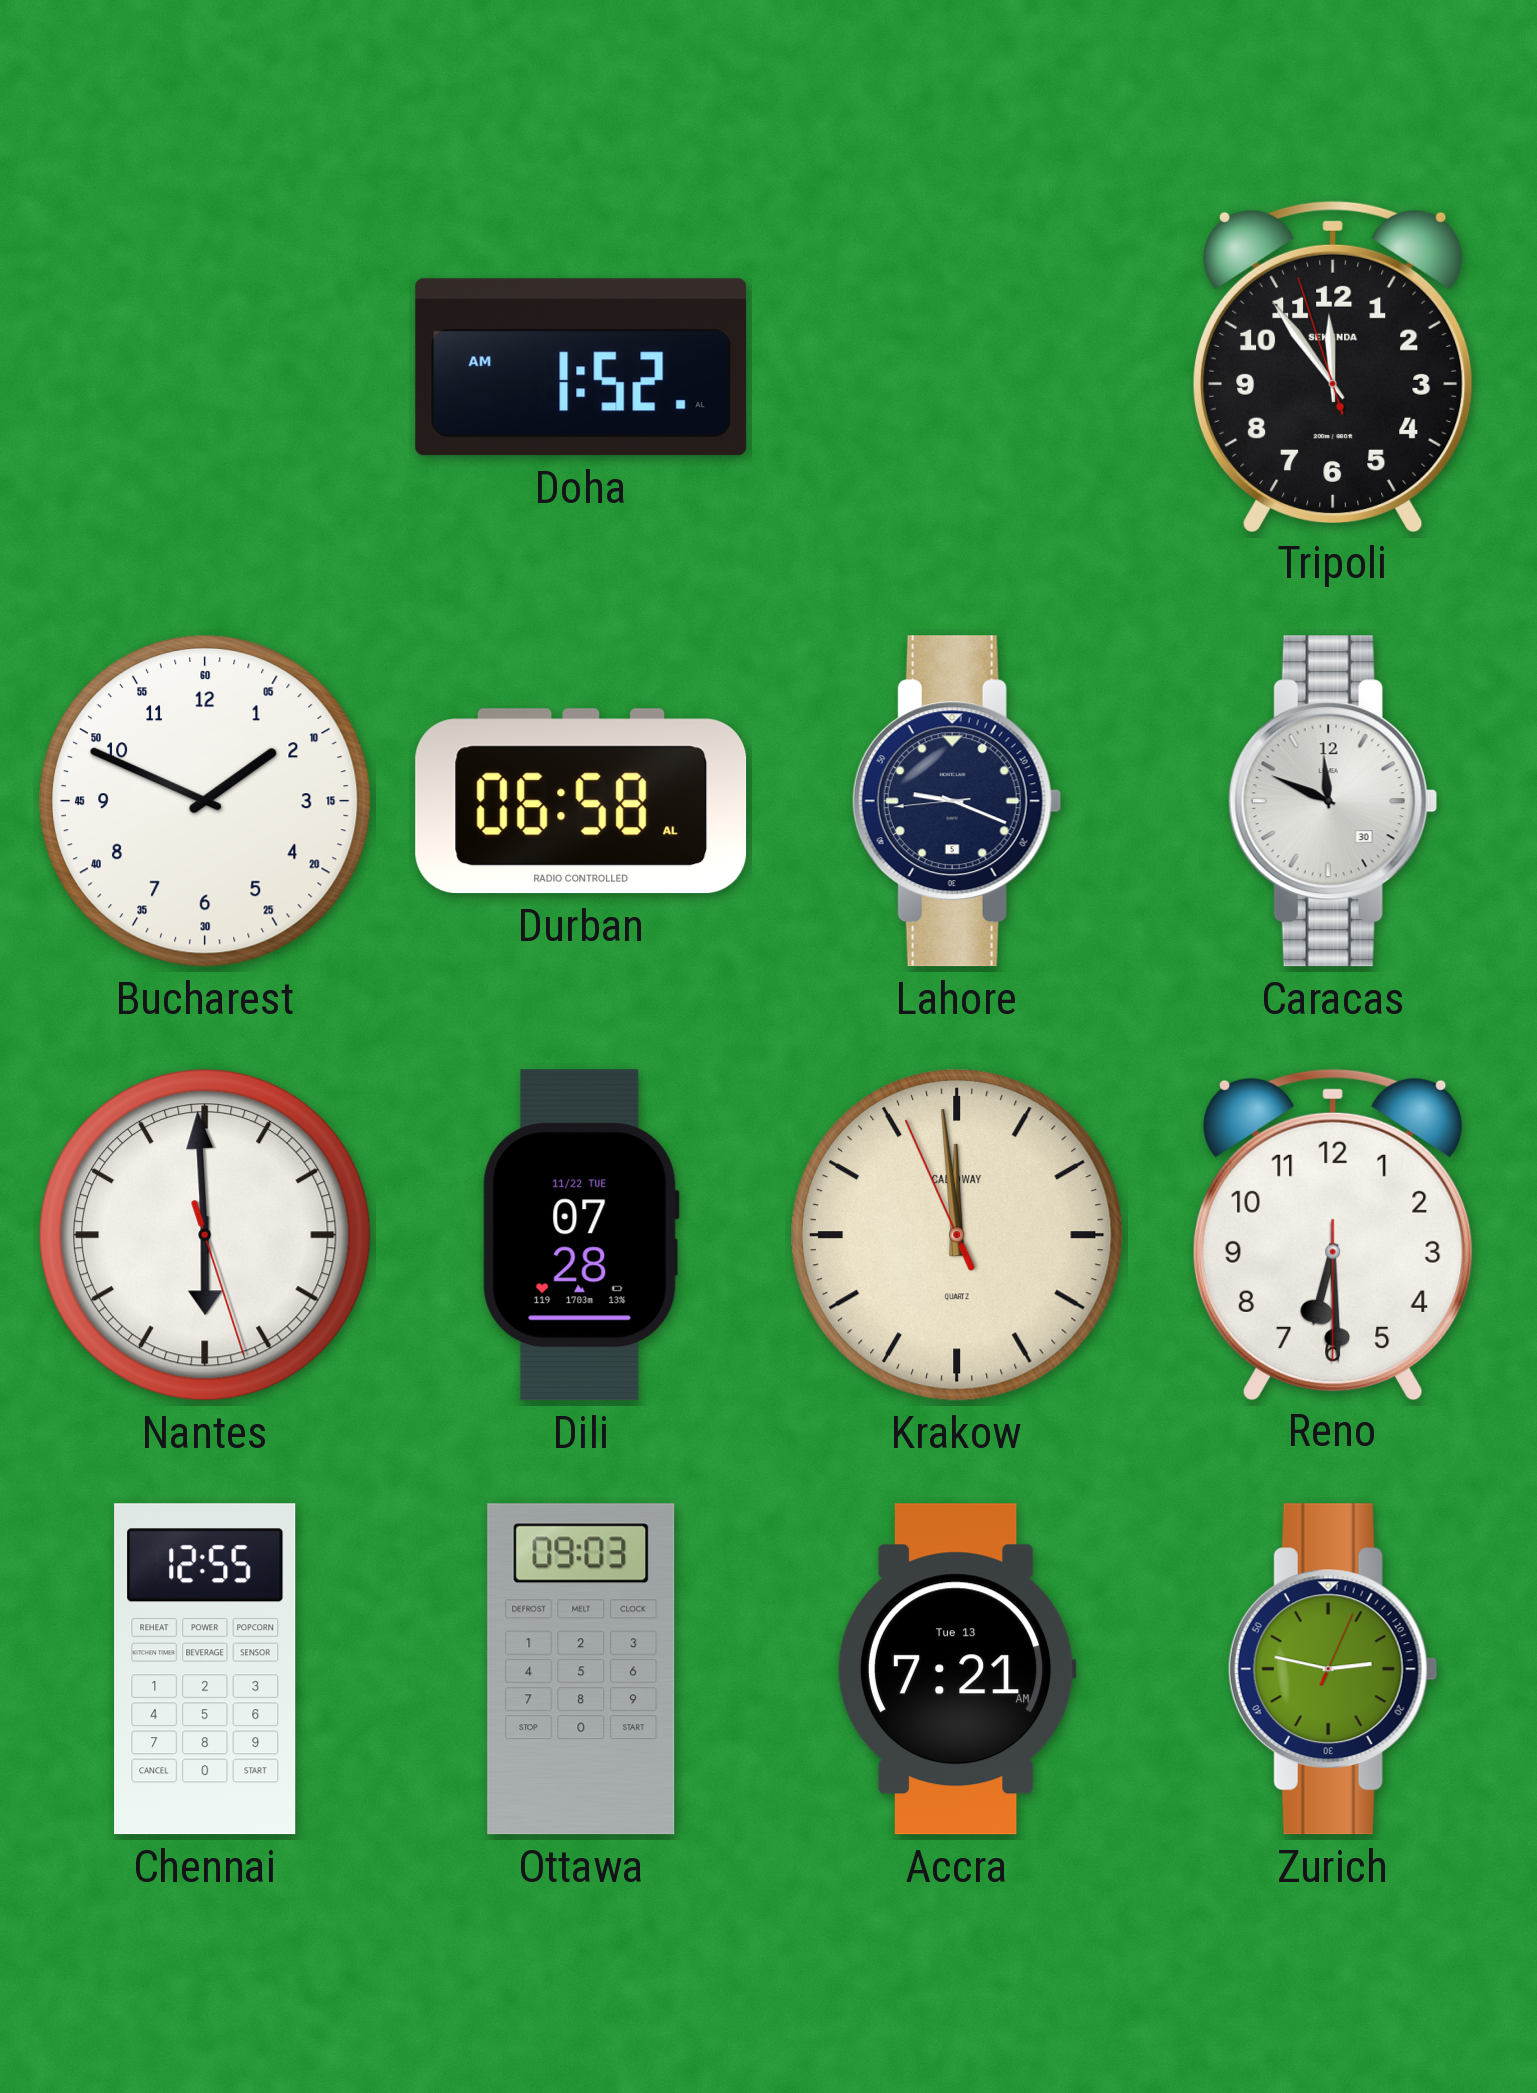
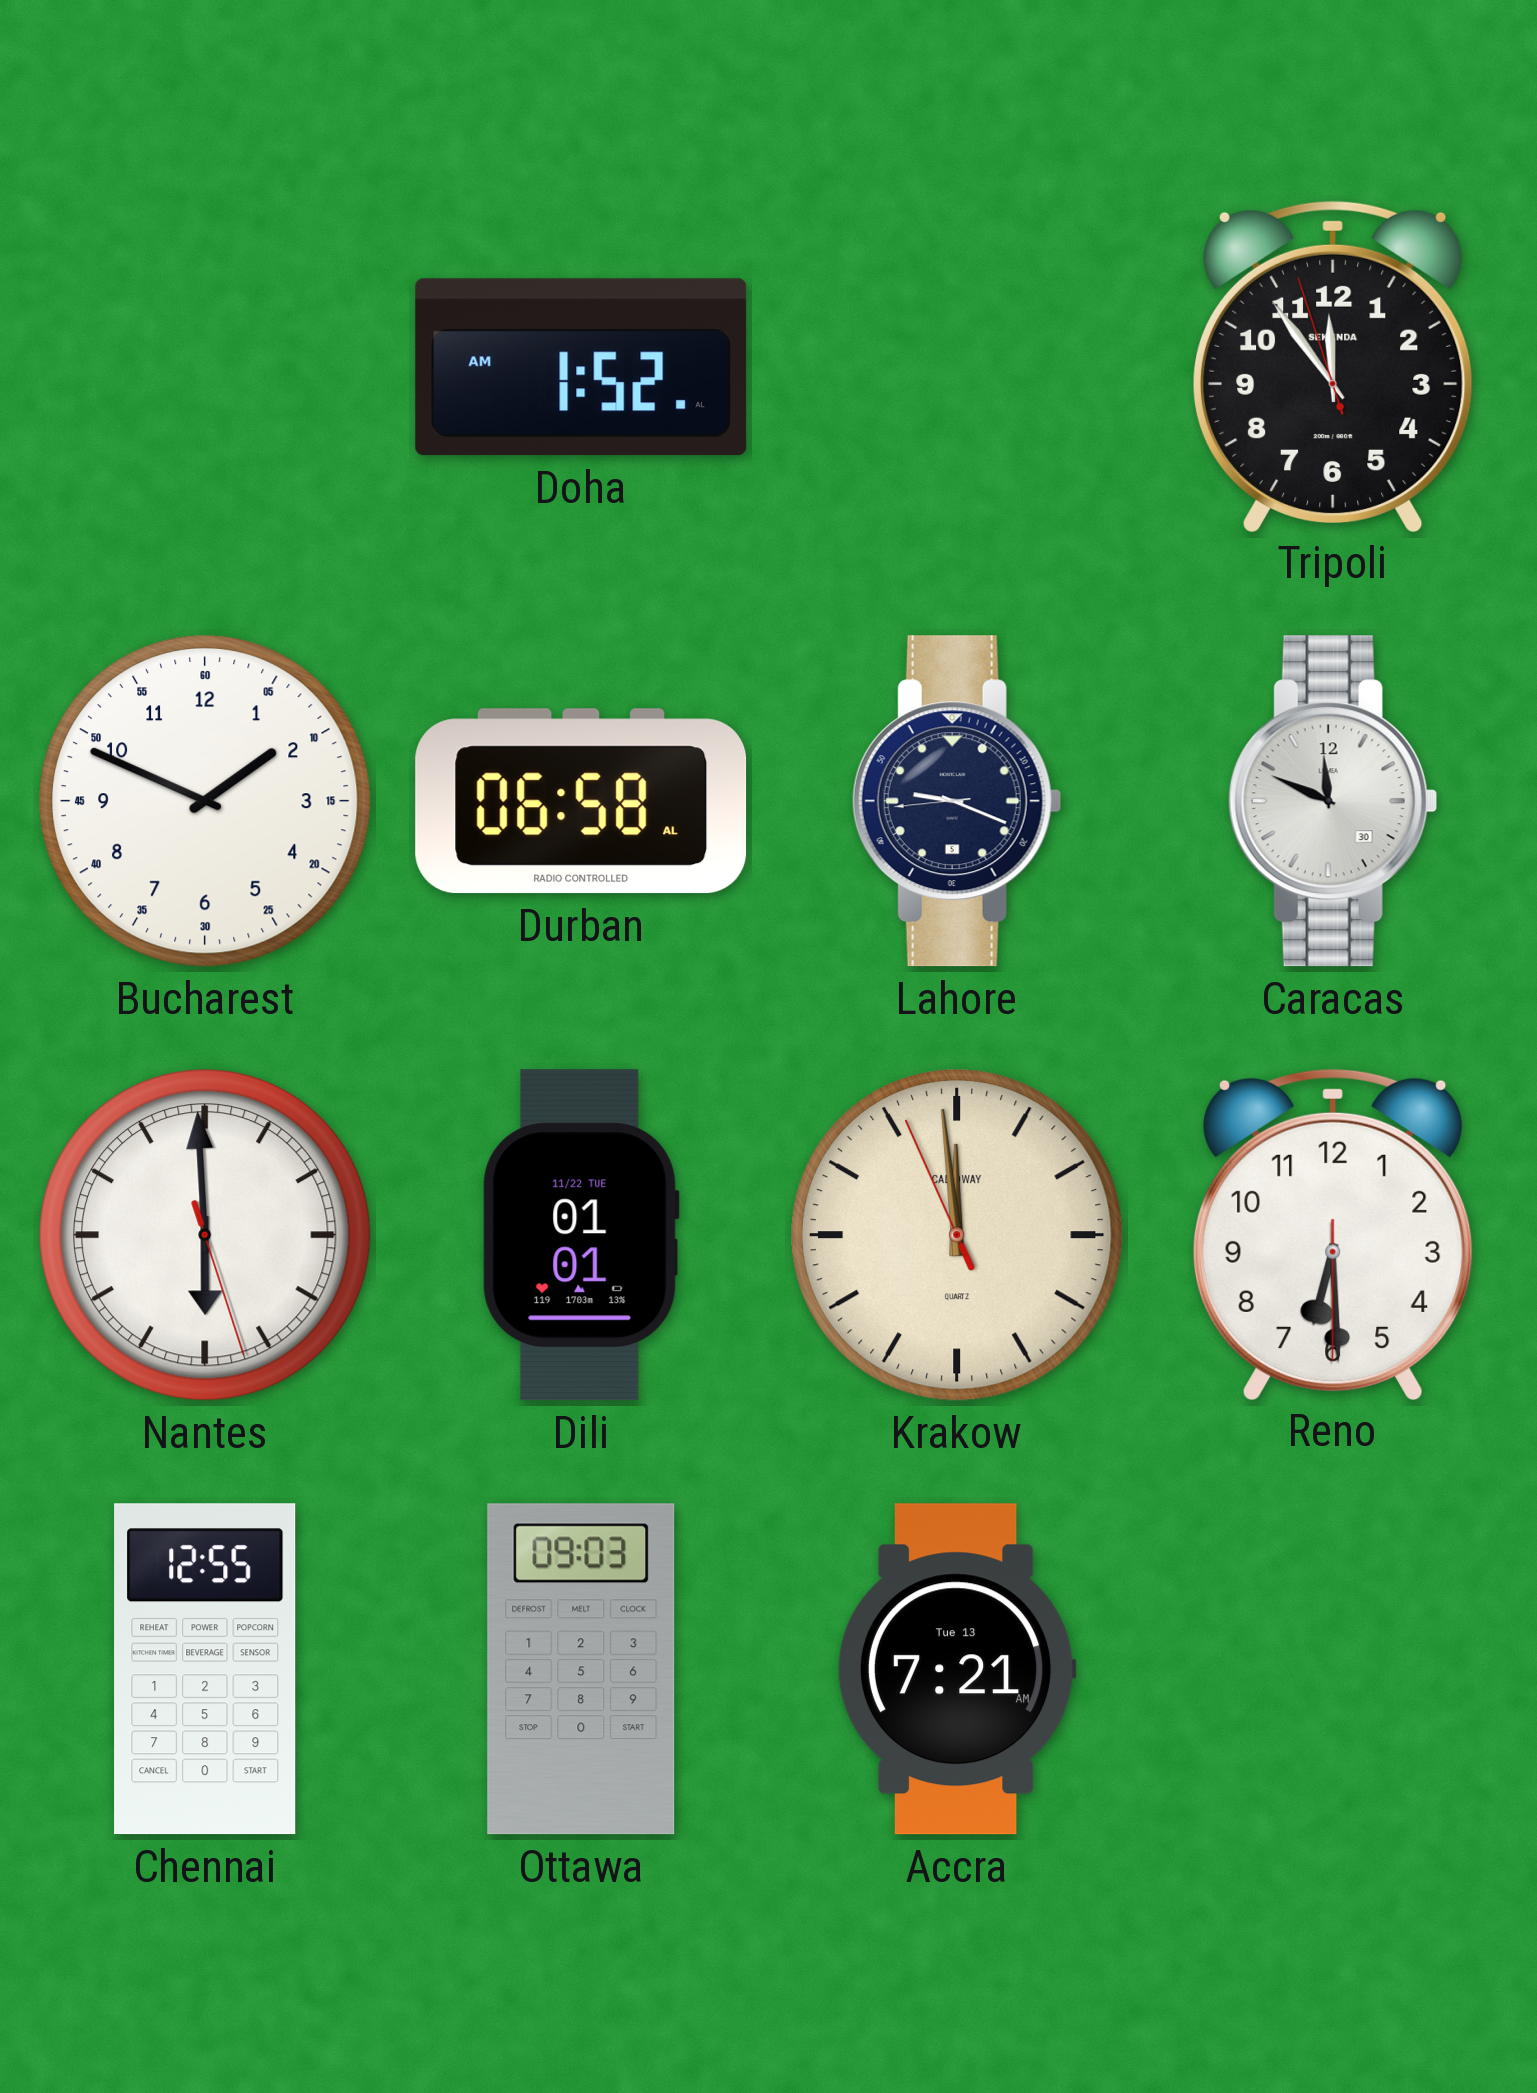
Dili: 07:28 -> 01:01 (581, 1235)
Zurich: 2:47 -> none (1333, 1669)
